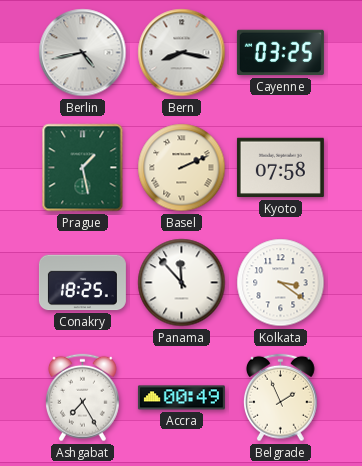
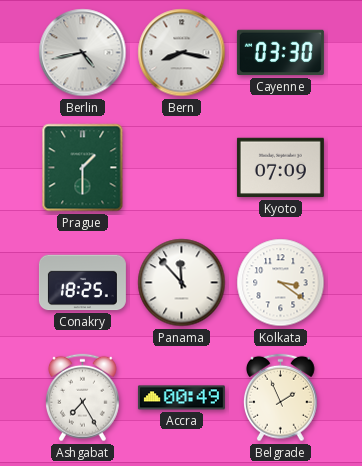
Cayenne: 03:25 -> 03:30 (280, 53)
Prague: 1:28 -> 1:30 (83, 168)
Basel: 2:11 -> none (182, 168)
Kyoto: 07:58 -> 07:09 (280, 168)
